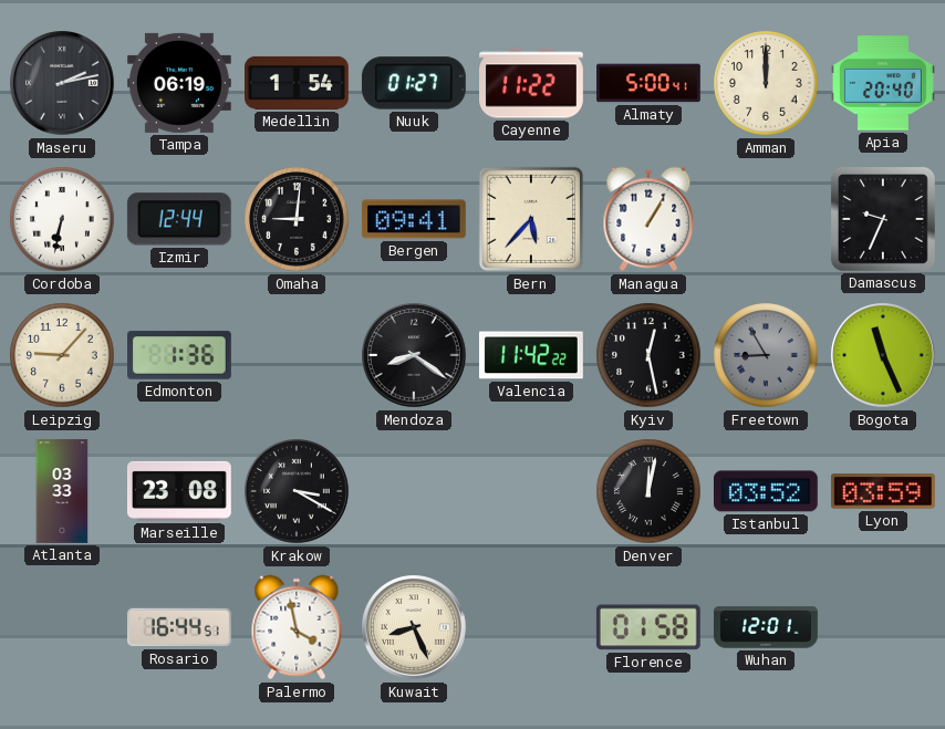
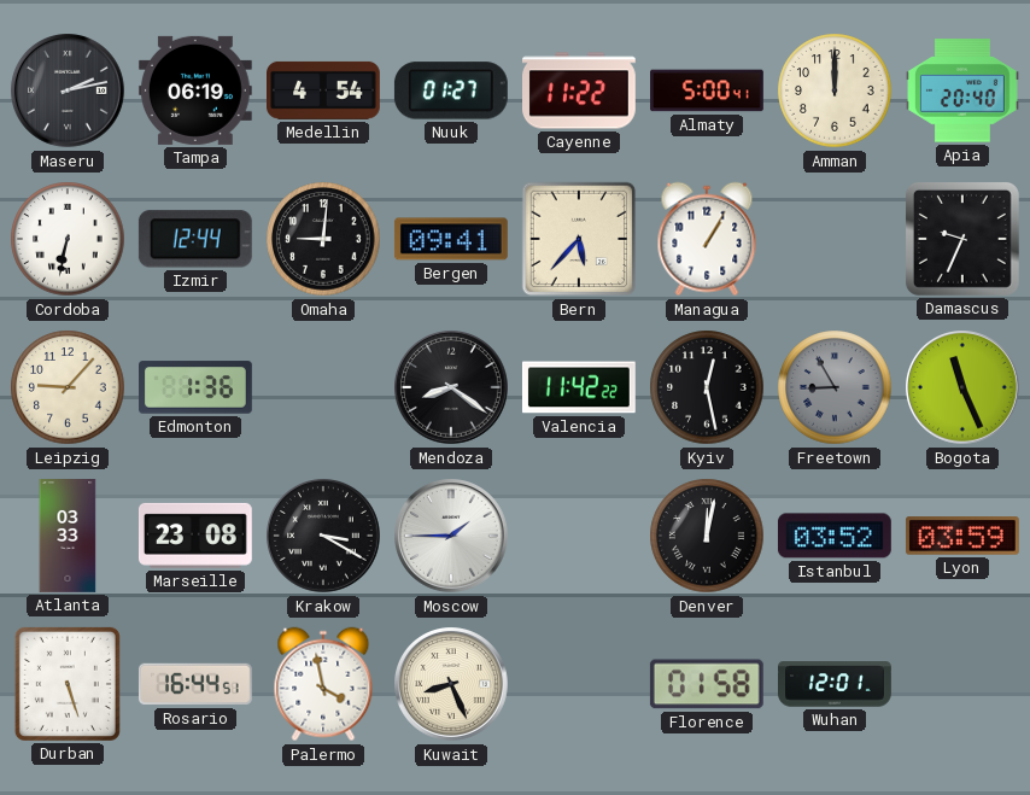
Medellin: 1:54 -> 4:54 (324, 90)
Moscow: none -> 1:45 (452, 537)
Durban: none -> 5:27 (68, 684)
